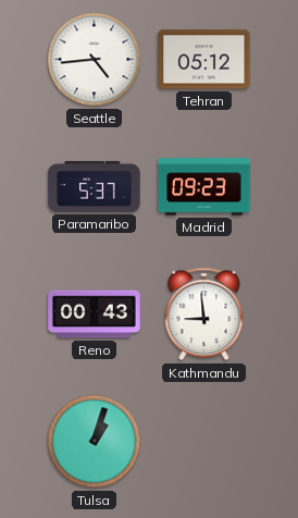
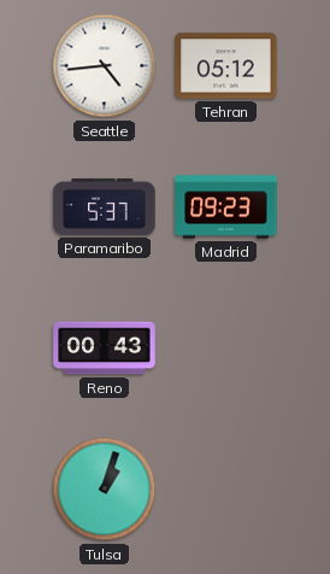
Kathmandu: 8:59 -> none (204, 314)
